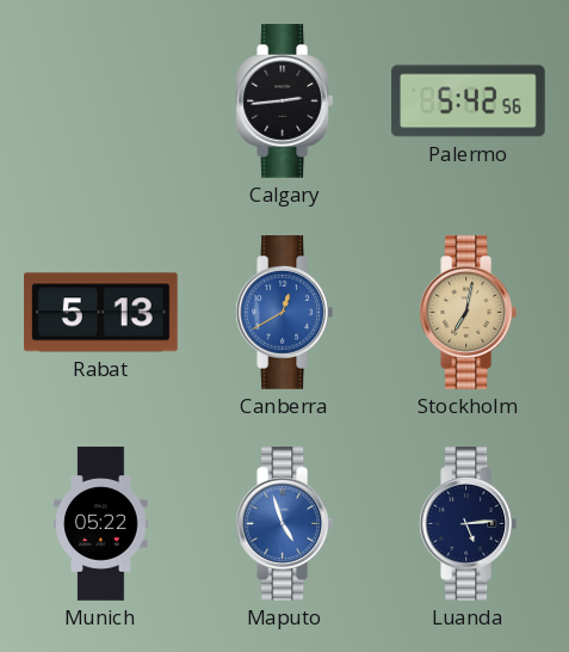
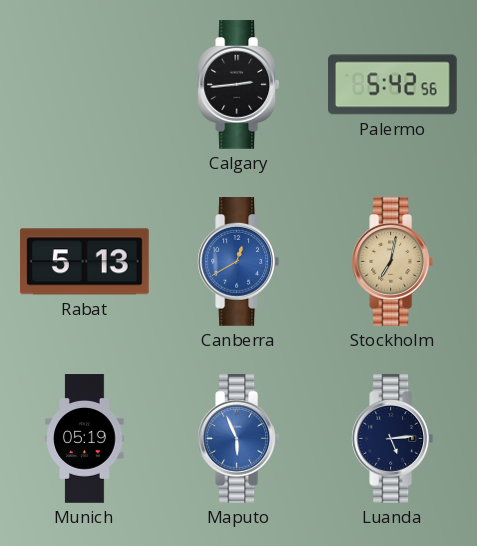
Munich: 05:22 -> 05:19 (85, 439)
Maputo: 4:57 -> 5:56 (239, 439)
